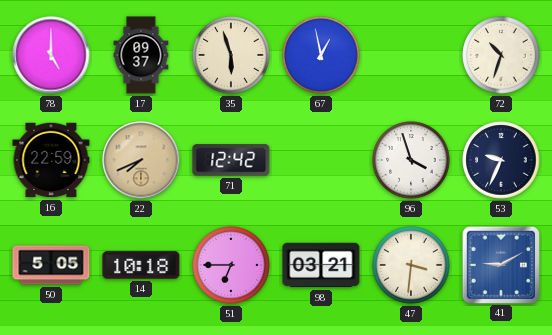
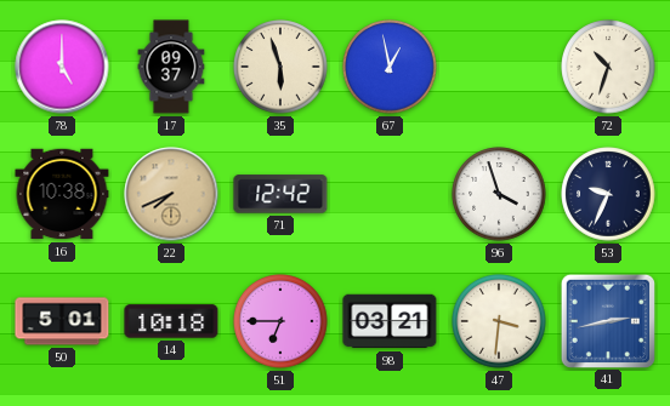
16: 22:59 -> 10:38 (62, 194)
50: 5:05 -> 5:01 (62, 321)
41: 9:10 -> 2:43 (607, 320)
